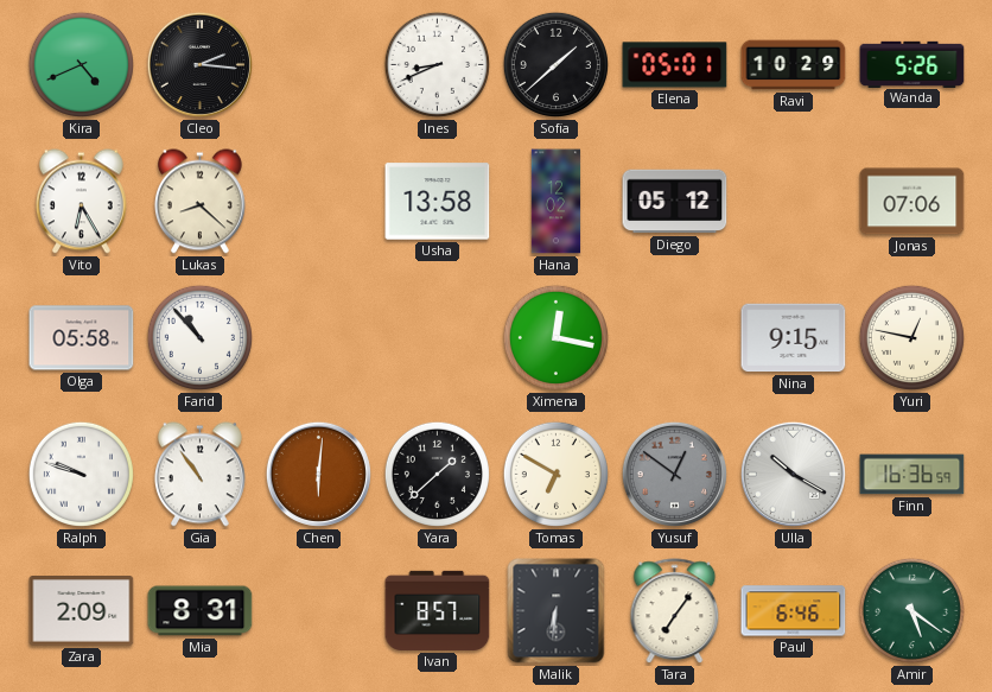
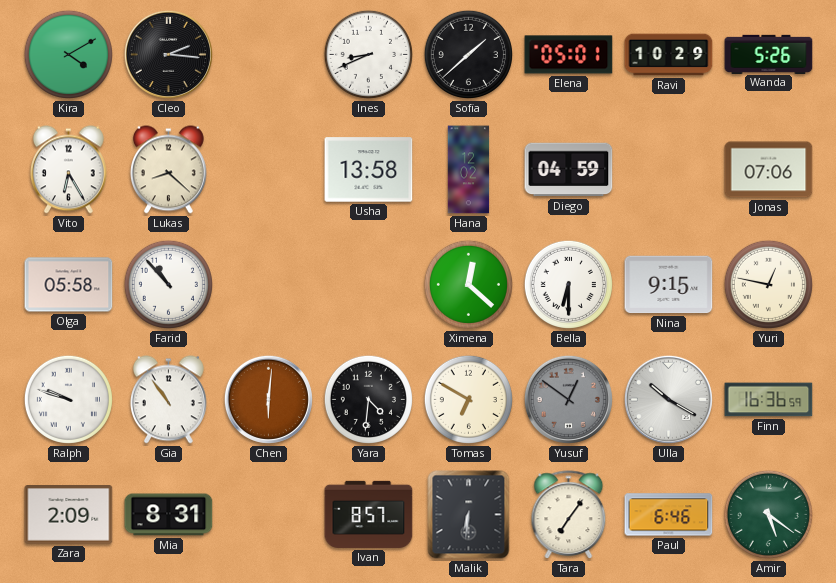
Kira: 4:41 -> 4:10 (68, 54)
Diego: 05:12 -> 04:59 (569, 170)
Ximena: 12:17 -> 12:22 (468, 284)
Bella: none -> 6:30 (568, 284)
Yara: 1:38 -> 4:31 (368, 399)
